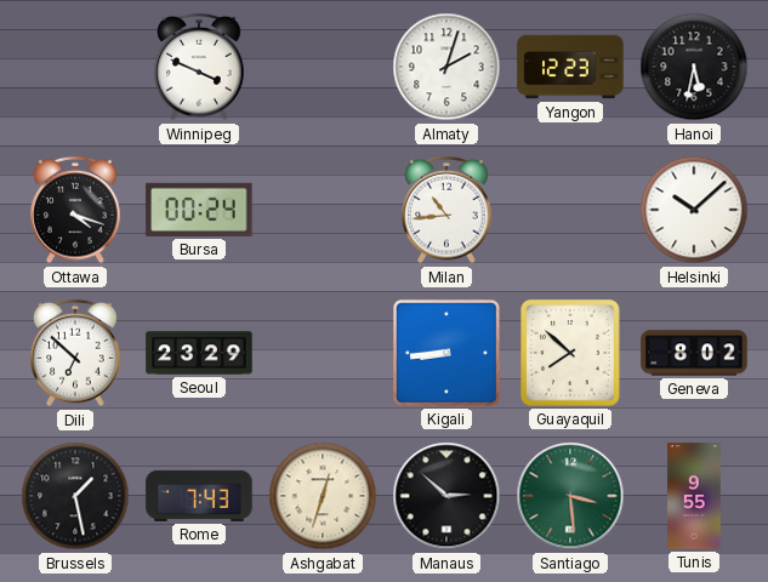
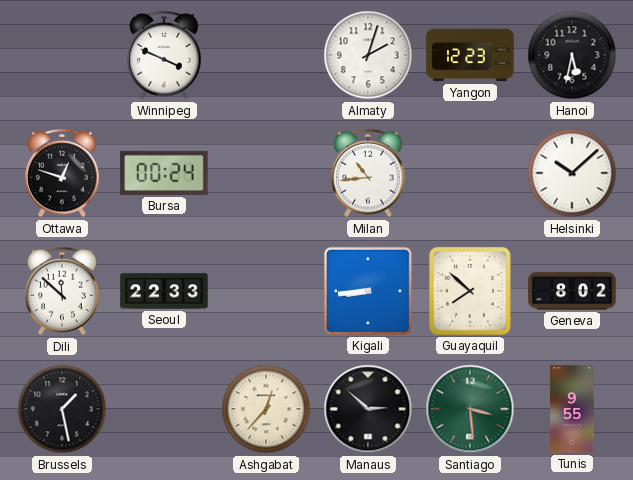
Ottawa: 4:18 -> 12:48 (62, 173)
Dili: 6:52 -> 11:52 (62, 291)
Seoul: 23:29 -> 22:33 (164, 291)
Rome: 7:43 -> none (199, 496)
Ashgabat: 12:33 -> 12:37 (266, 409)
